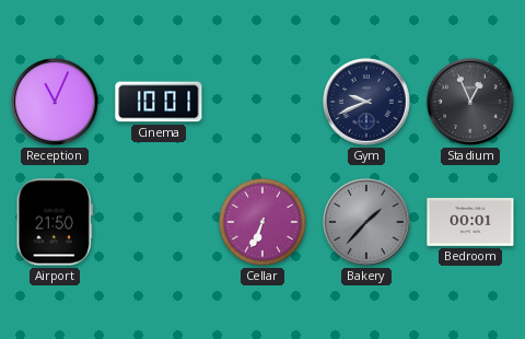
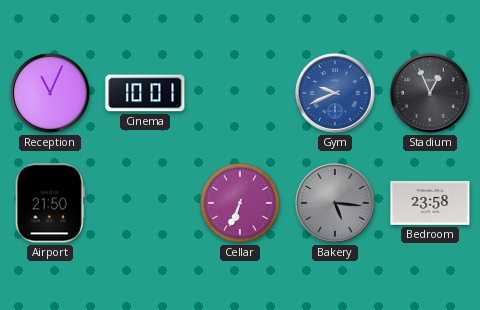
Gym dial: navy -> blue (336, 94)
Bakery: 1:37 -> 5:16 (336, 204)
Bedroom: 00:01 -> 23:58 (430, 203)
